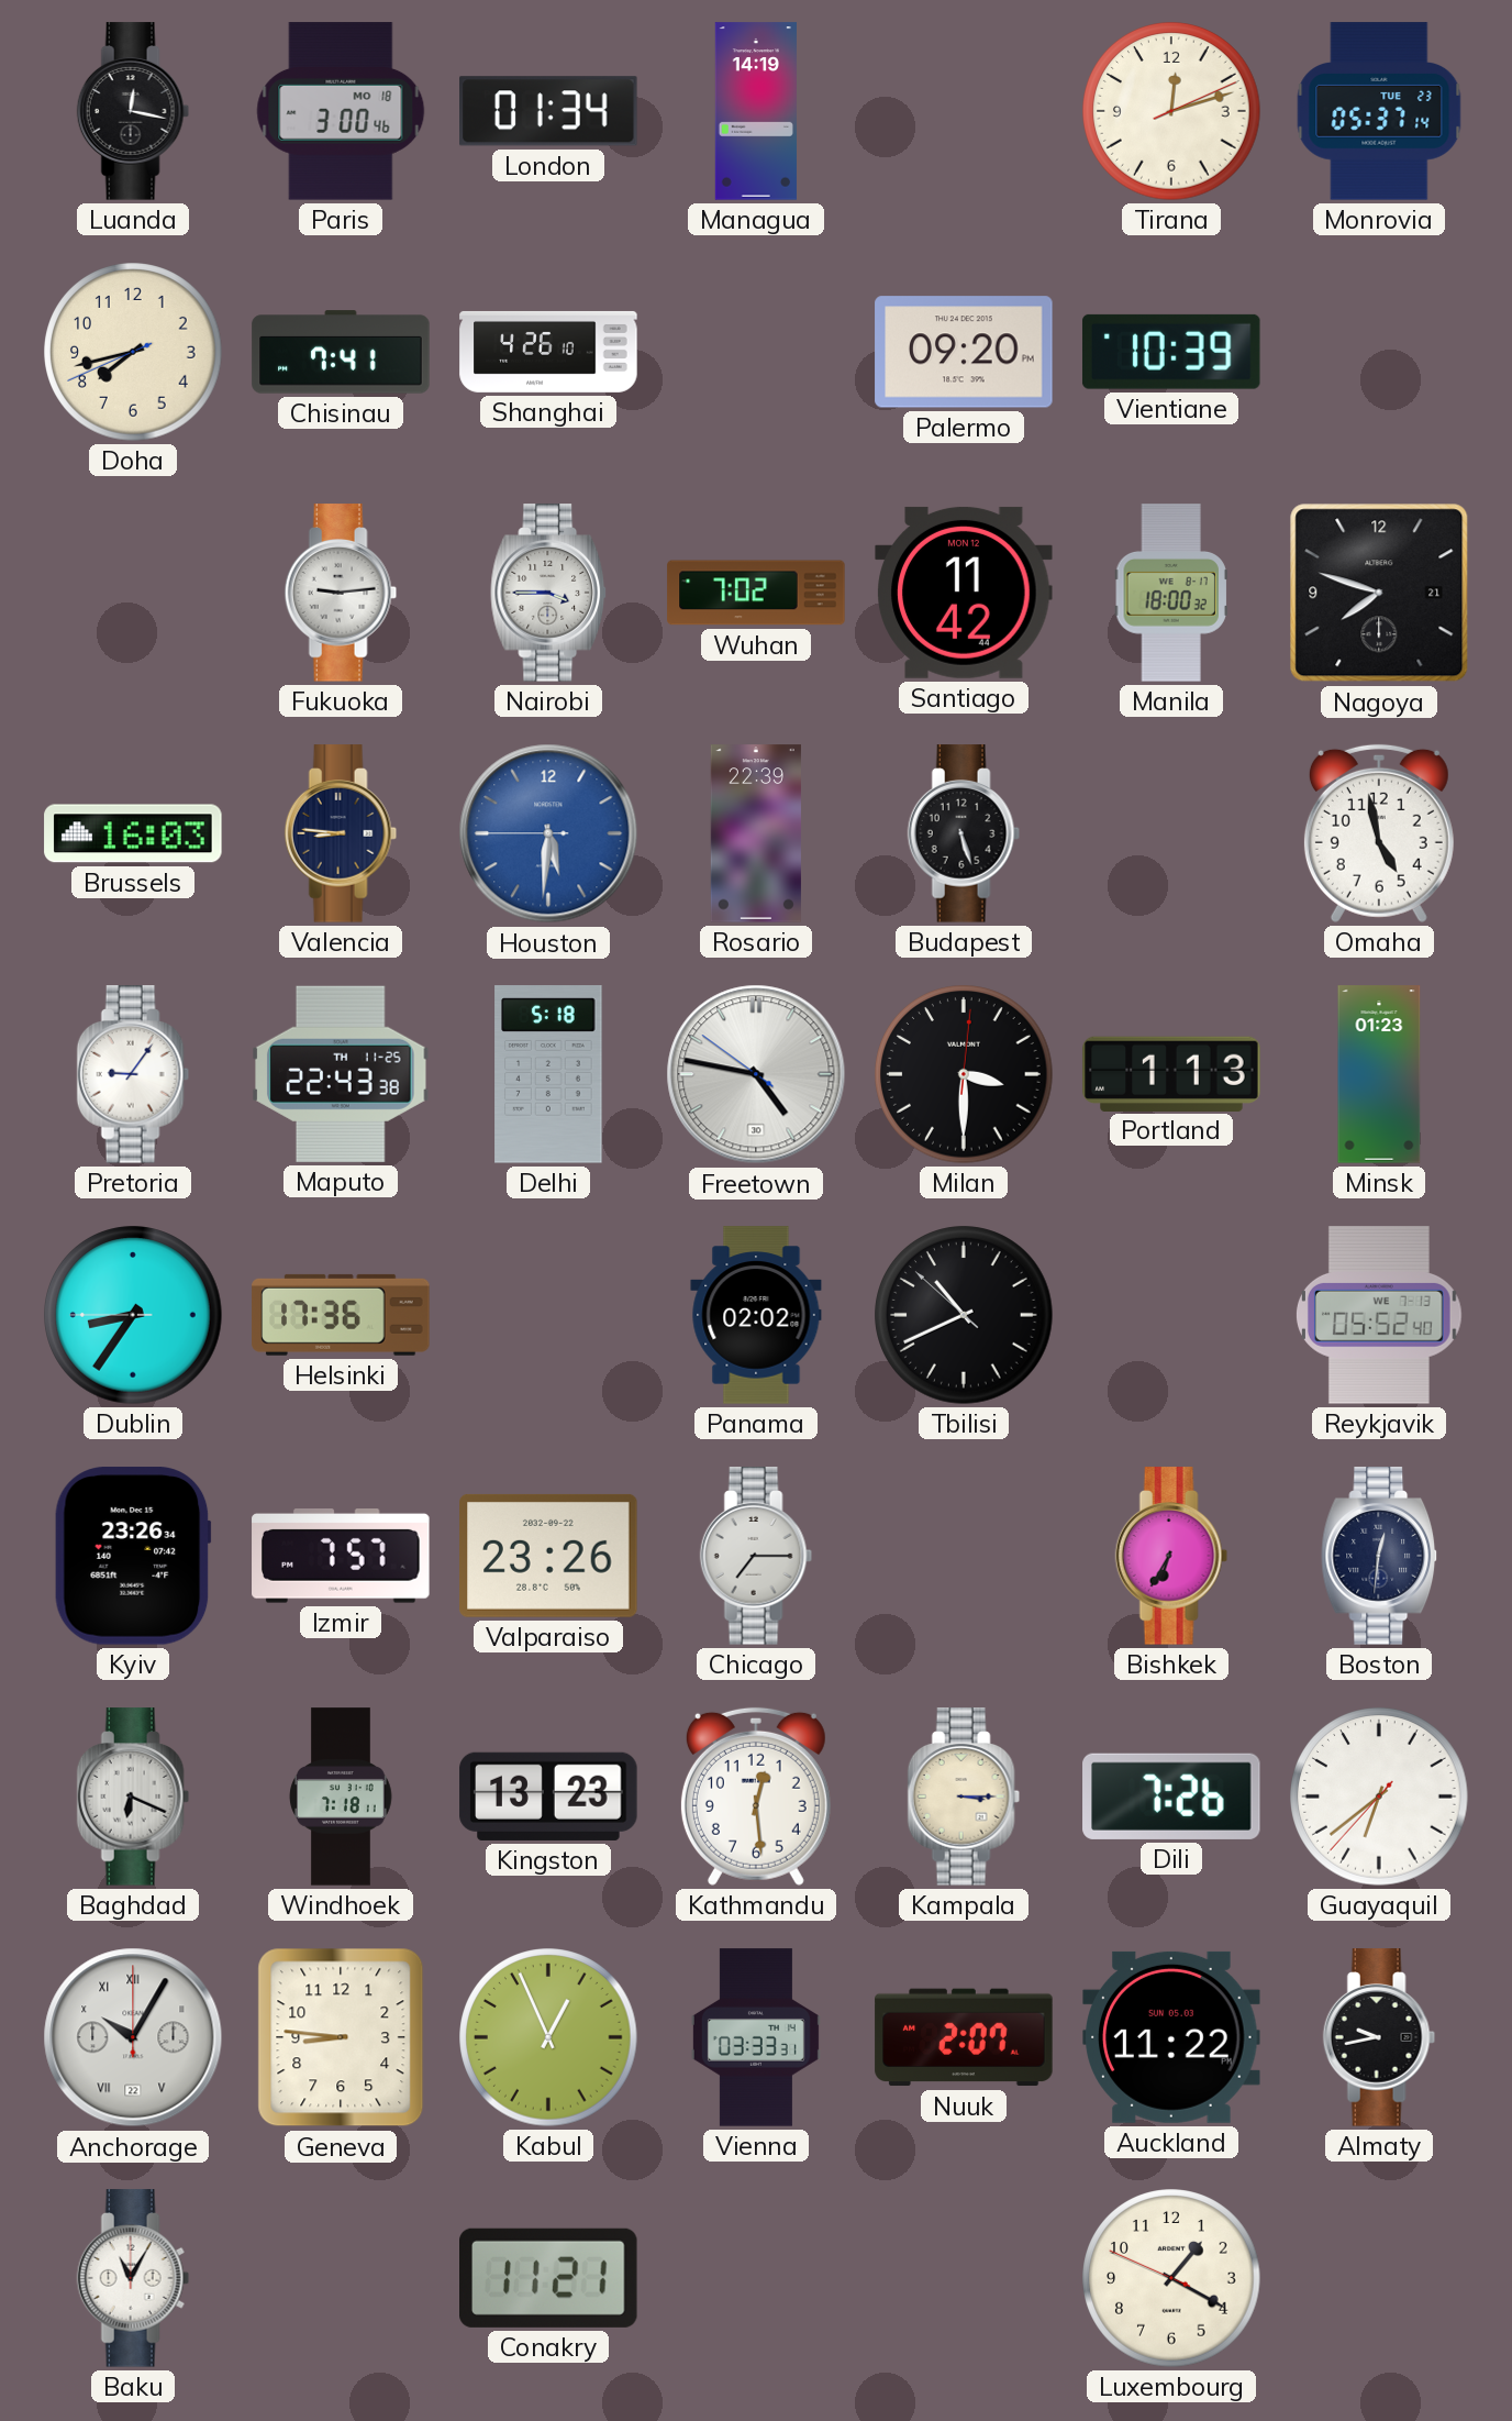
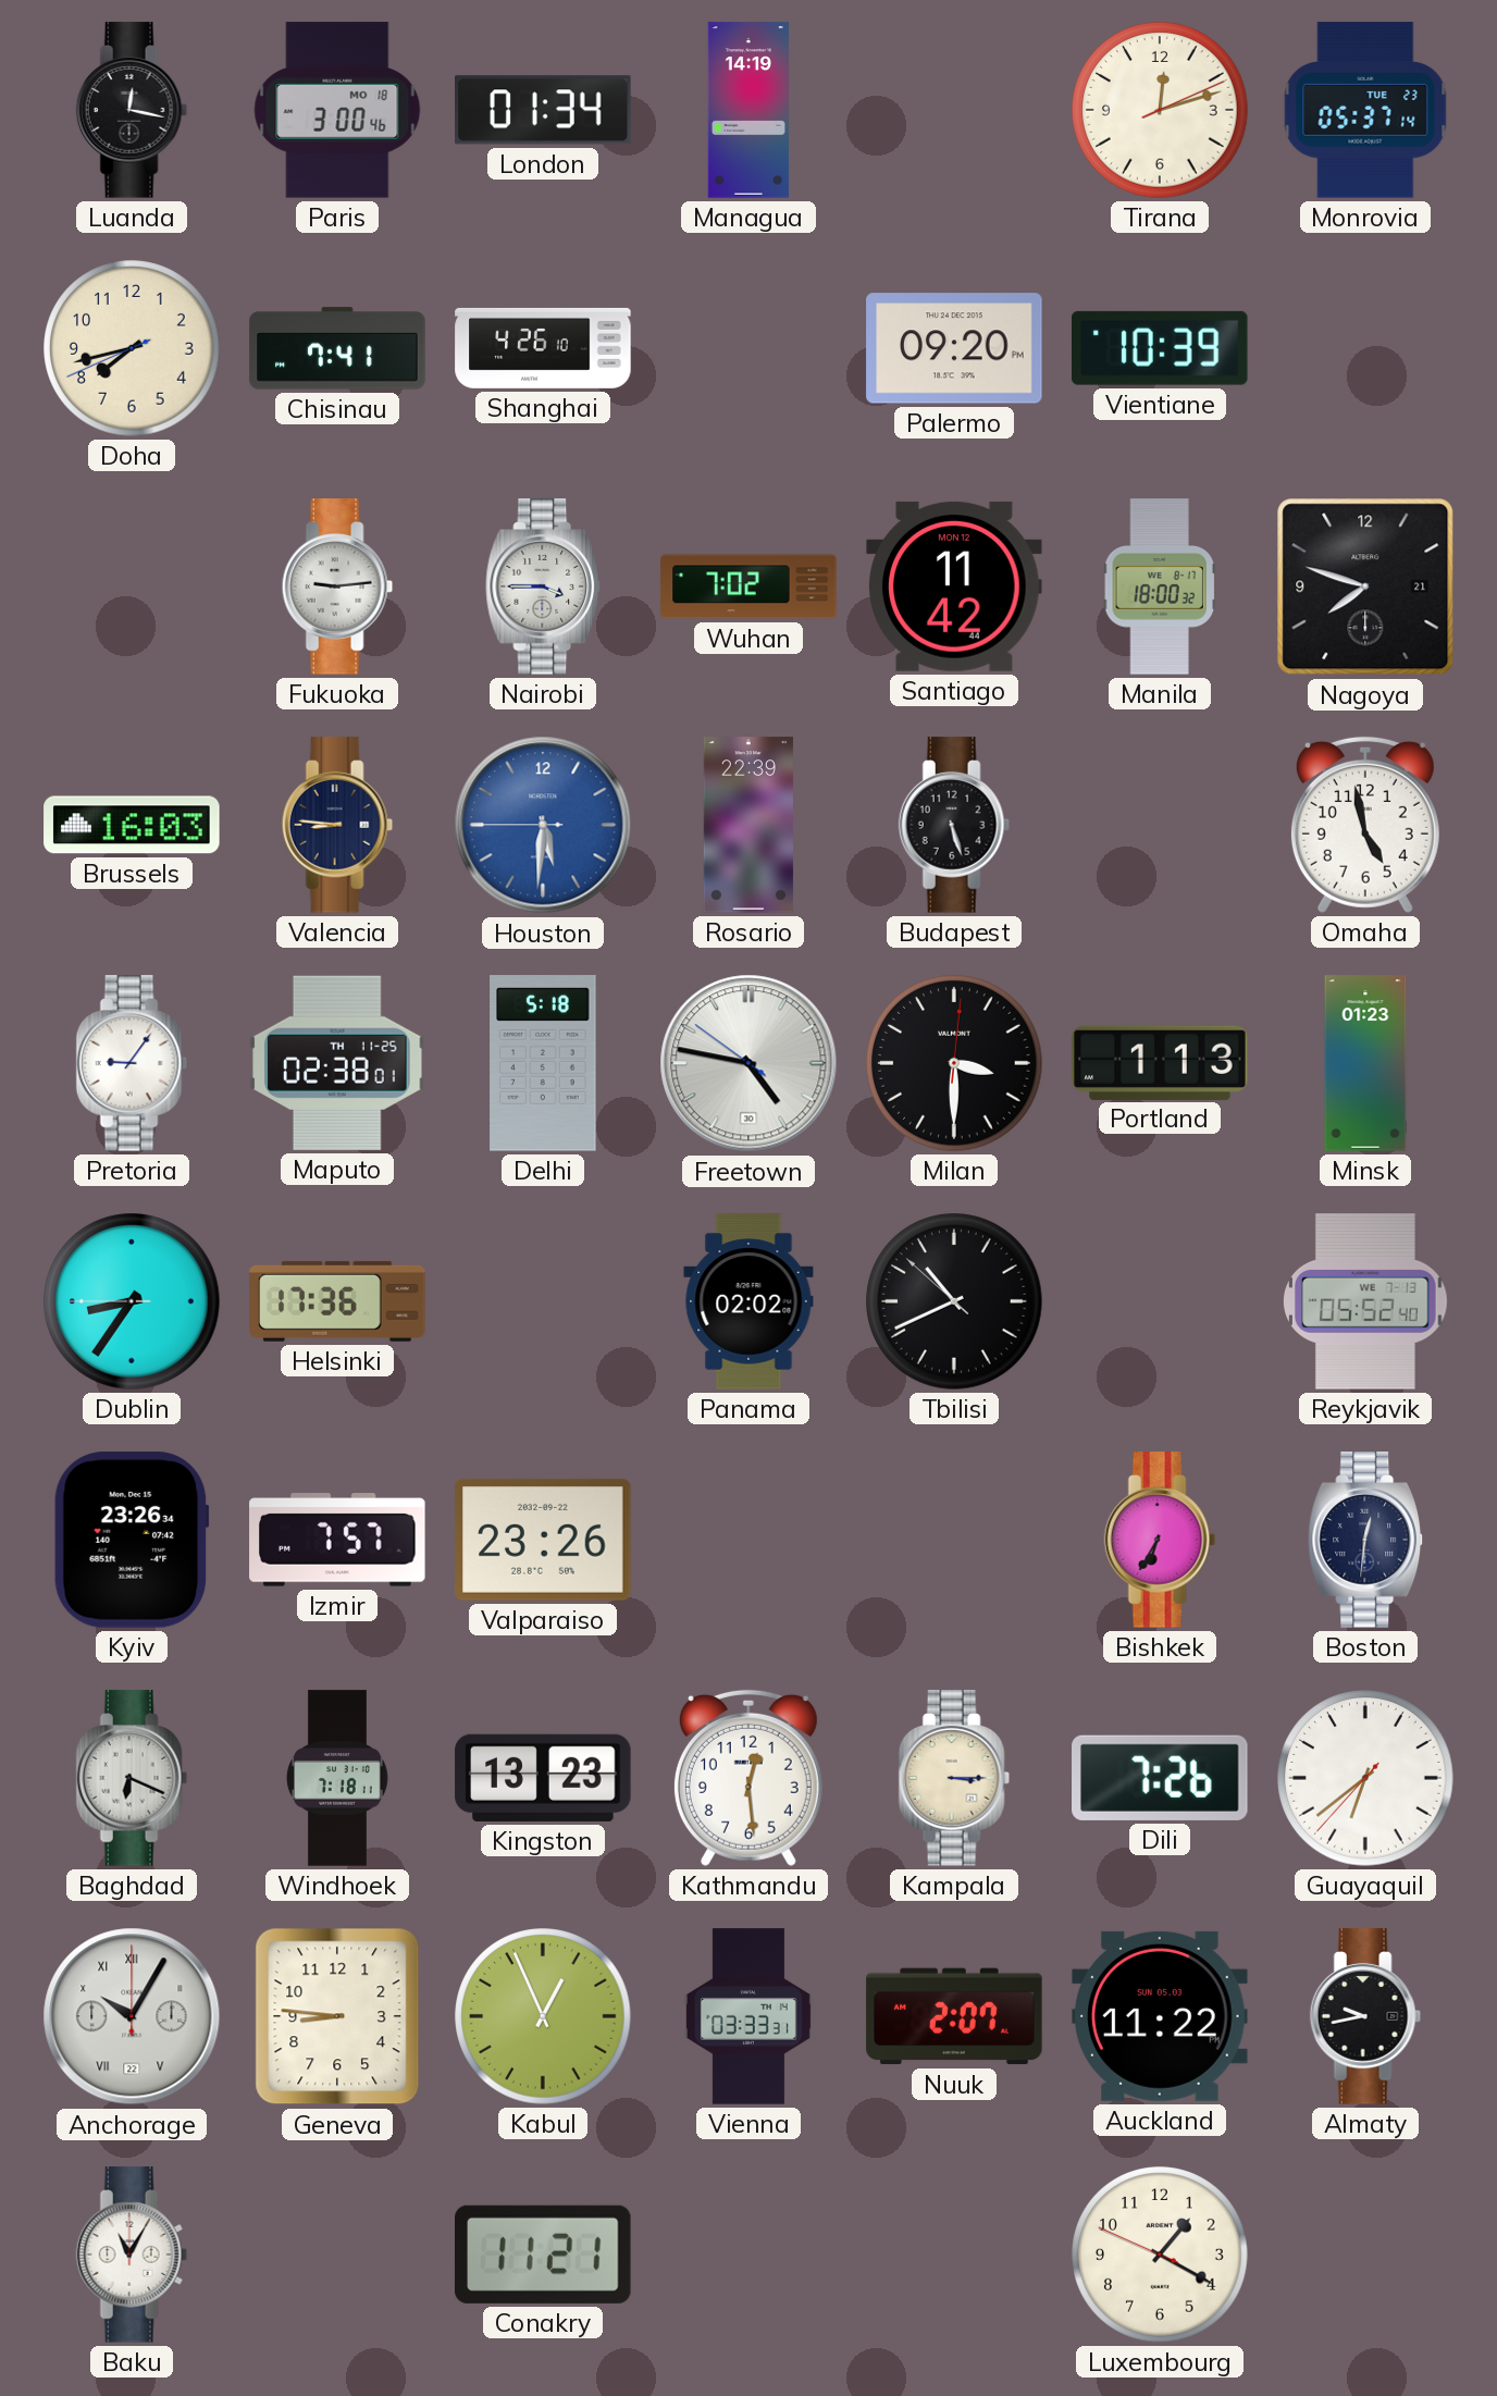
Maputo: 22:43 -> 02:38 (337, 1063)
Chicago: 7:15 -> none (756, 1556)
